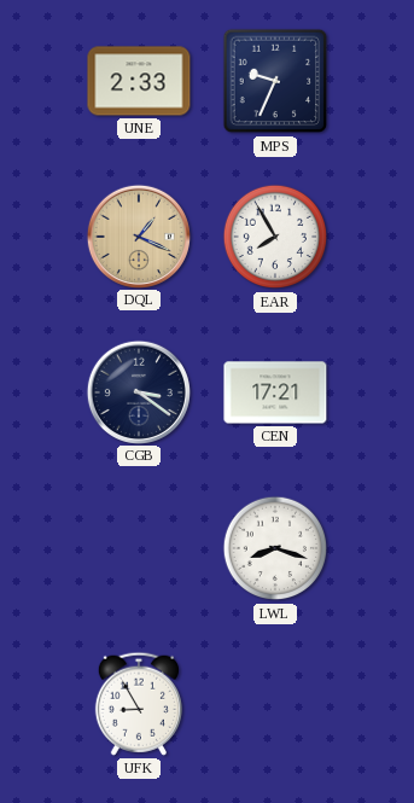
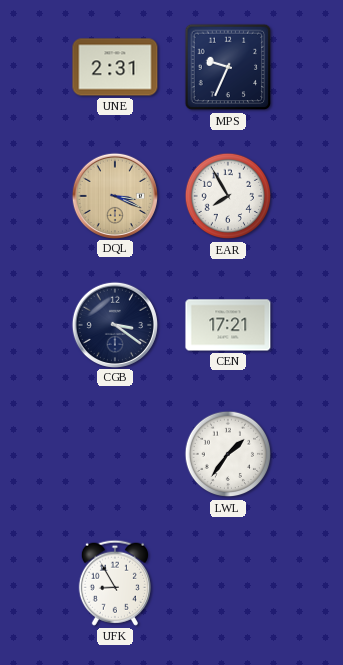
UNE: 2:33 -> 2:31 (115, 67)
DQL: 1:19 -> 3:19 (114, 195)
LWL: 8:18 -> 1:36 (228, 454)
